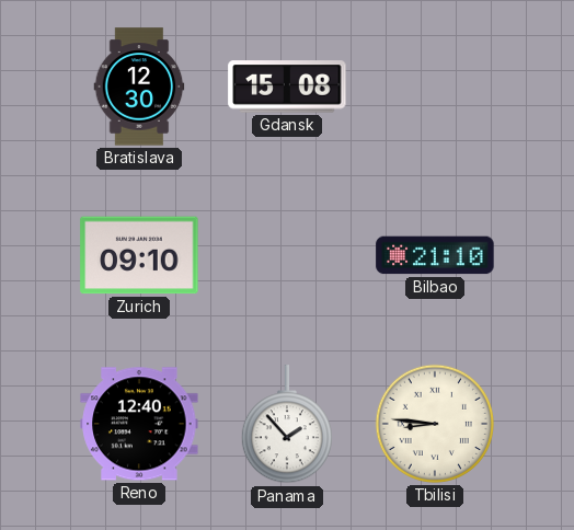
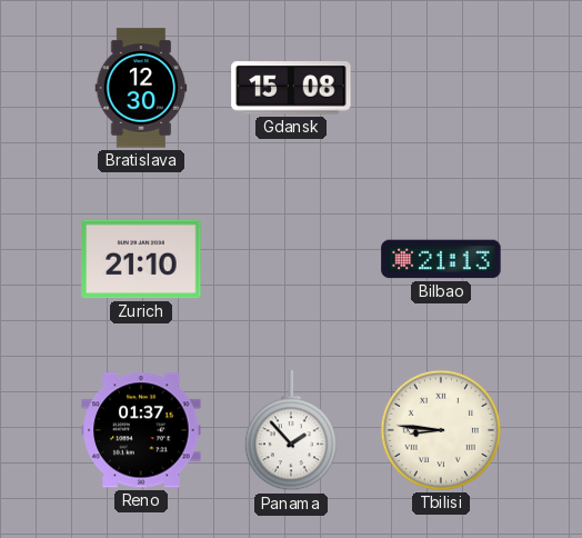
Zurich: 09:10 -> 21:10 (141, 259)
Bilbao: 21:10 -> 21:13 (441, 259)
Reno: 12:40 -> 01:37 (141, 430)
